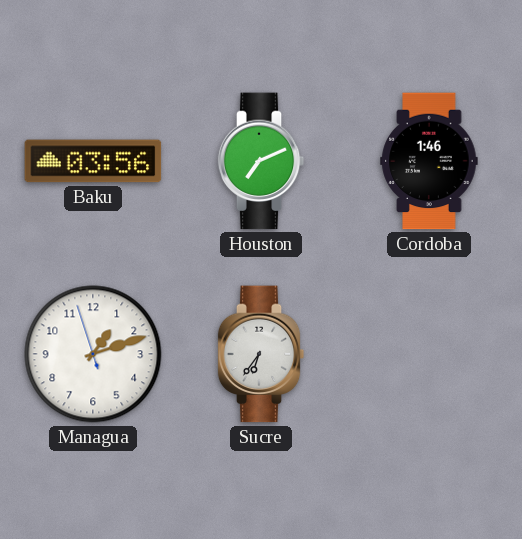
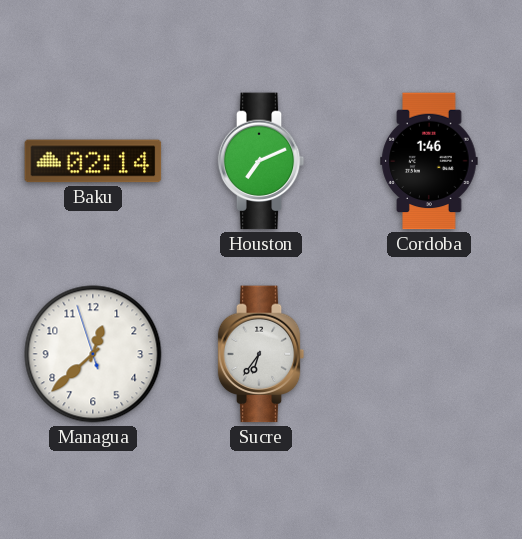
Baku: 03:56 -> 02:14 (93, 161)
Managua: 1:11 -> 12:37 (93, 354)
